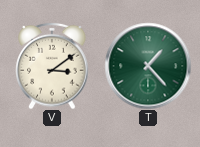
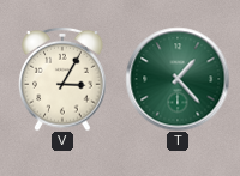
V: 3:09 -> 3:05 (62, 79)
